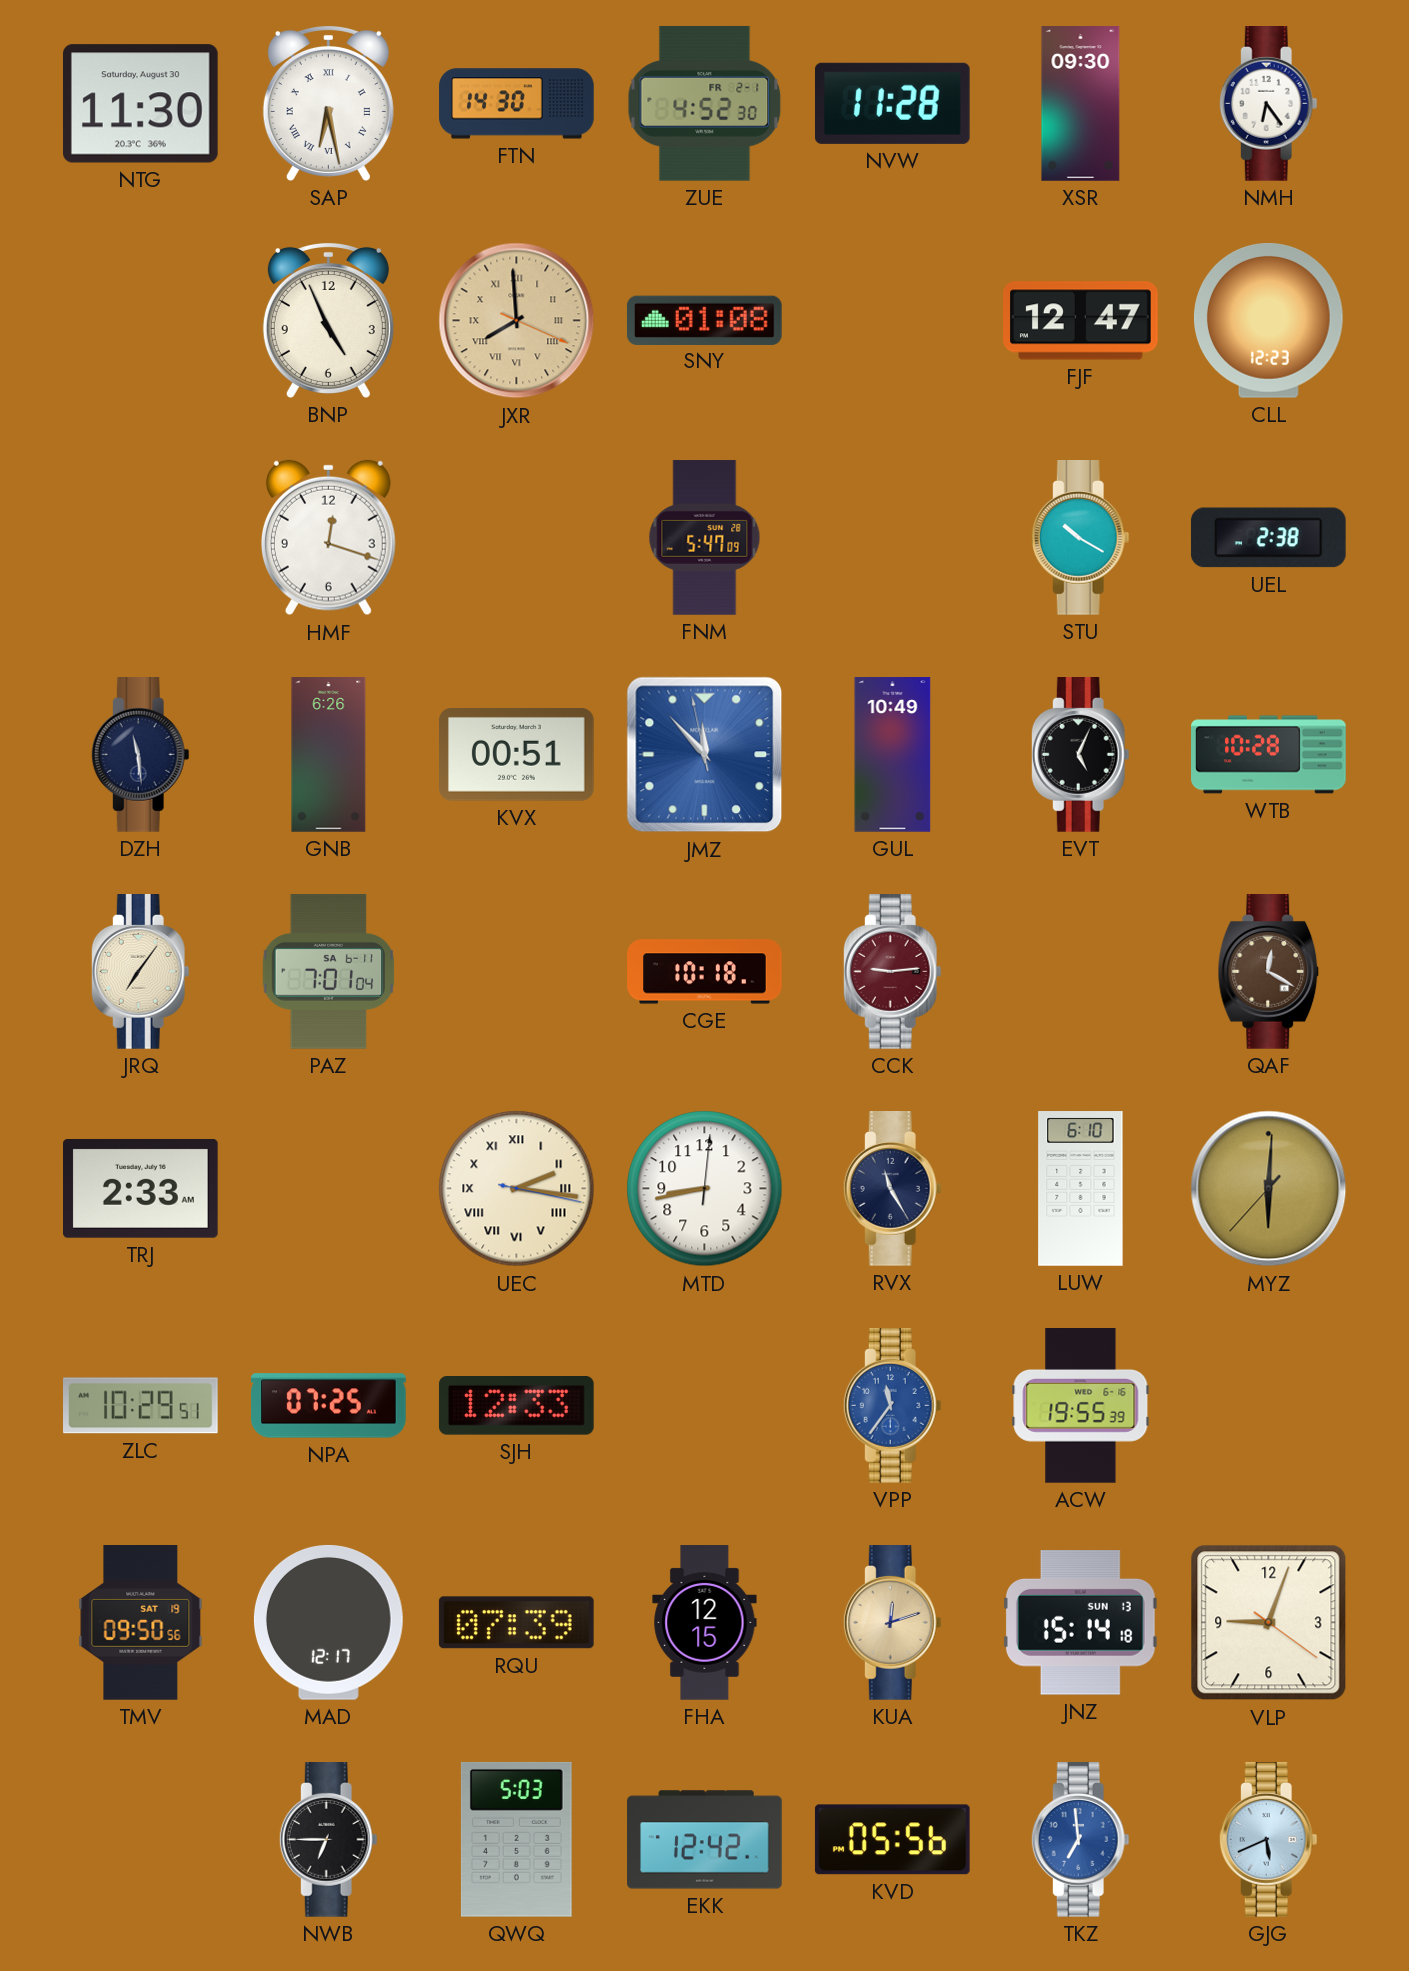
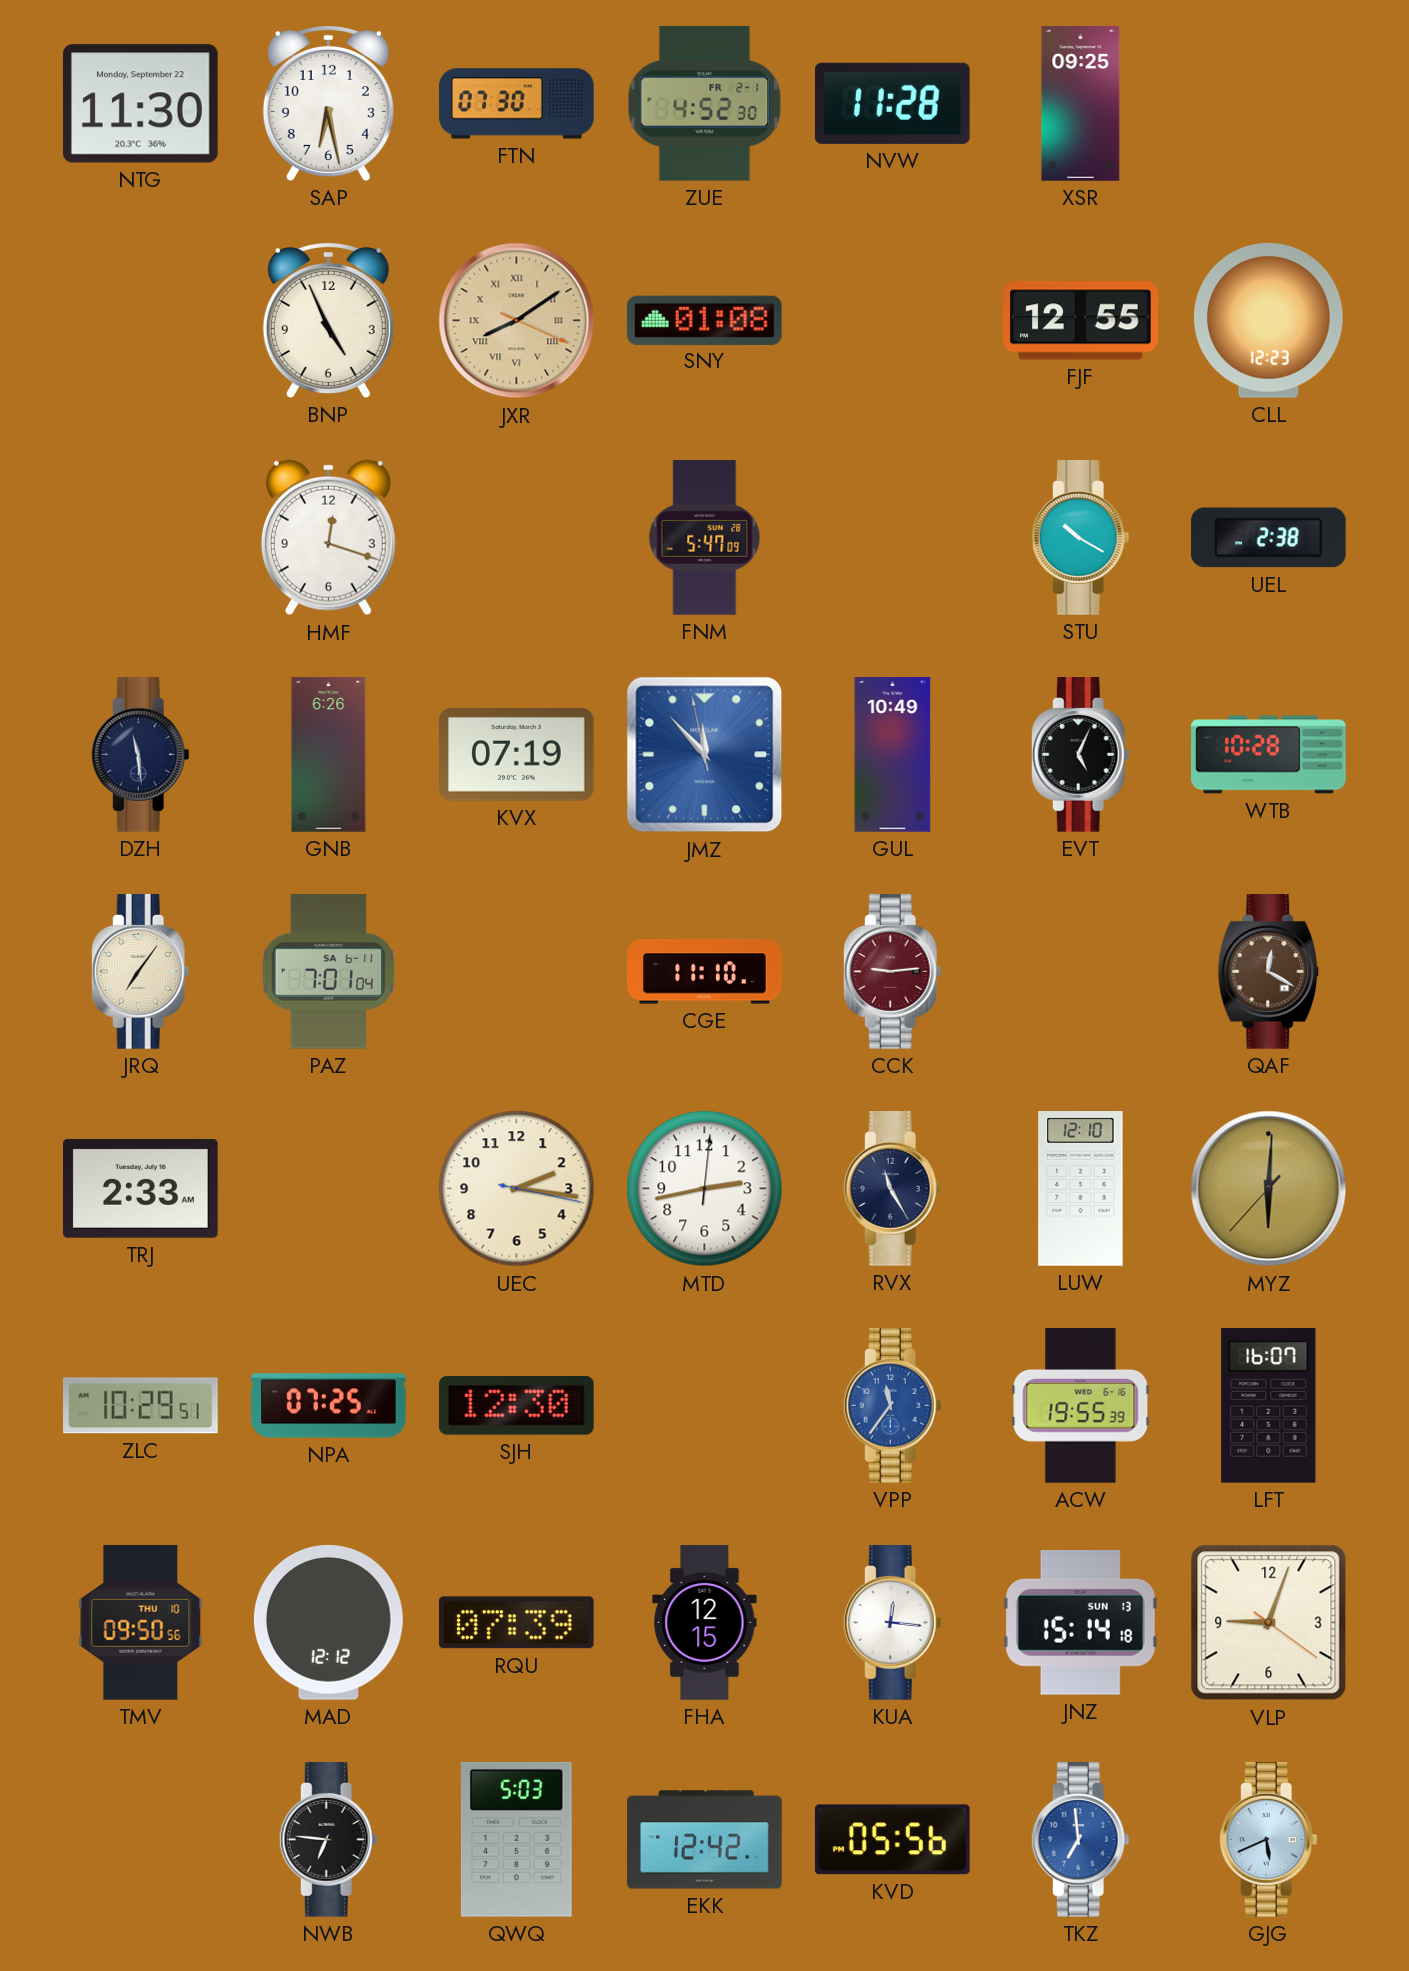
NTG date: Saturday, August 30 -> Monday, September 22 (140, 104)
SAP numerals: Roman -> Arabic (328, 103)
FTN: 14:30 -> 07:30 (517, 104)
XSR: 09:30 -> 09:25 (1081, 104)
NMH: 6:24 -> none (1268, 104)
JXR: 7:59 -> 8:09 (517, 321)
FJF: 12:47 -> 12:55 (1081, 321)
KVX: 00:51 -> 07:19 (517, 754)
CGE: 10:18 -> 11:10 (705, 972)
UEC numerals: Roman -> Arabic (517, 1189)
MTD: 8:43 -> 2:43 (705, 1189)
LUW: 6:10 -> 12:10 (1081, 1189)
SJH: 12:33 -> 12:30 (516, 1406)
LFT: none -> 16:07 (1269, 1405)
TMV date: SAT 19 -> THU 10 (141, 1623)
MAD: 12:17 -> 12:12 (328, 1622)
KUA: 12:12 -> 12:16 (892, 1623)
KUA dial: champagne -> white (892, 1623)
NWB: 6:45 -> 6:46 (328, 1840)
